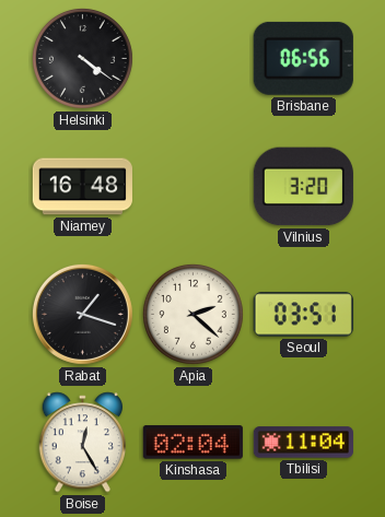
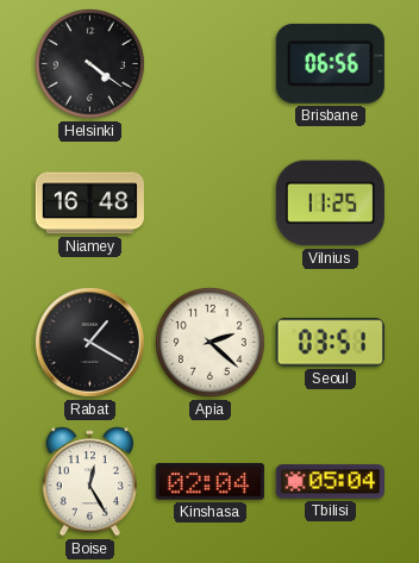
Vilnius: 3:20 -> 11:25 (330, 204)
Rabat: 1:18 -> 1:20 (89, 342)
Tbilisi: 11:04 -> 05:04 (330, 482)
